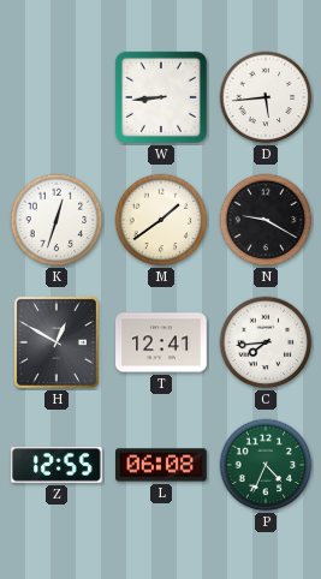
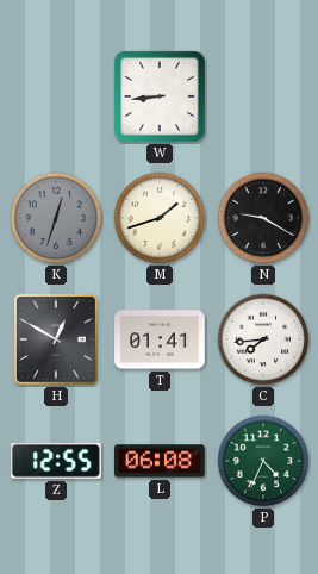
D: 5:44 -> none (266, 97)
K dial: white -> grey (56, 218)
M: 1:39 -> 1:42 (160, 218)
T: 12:41 -> 01:41 (160, 339)
